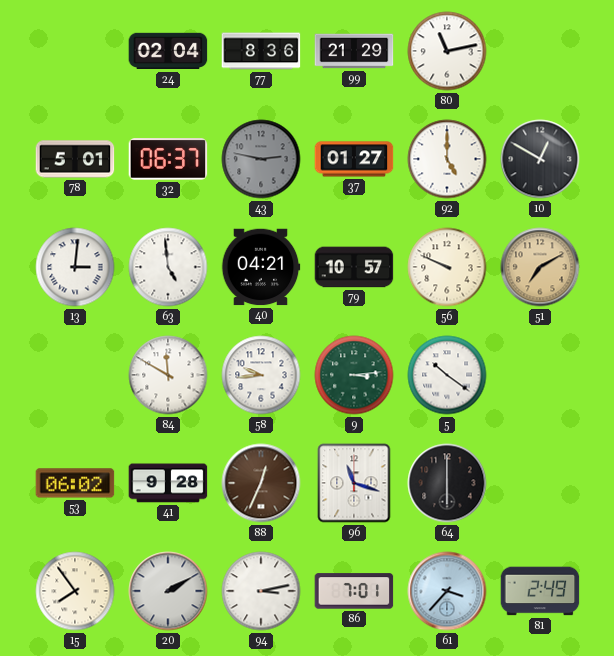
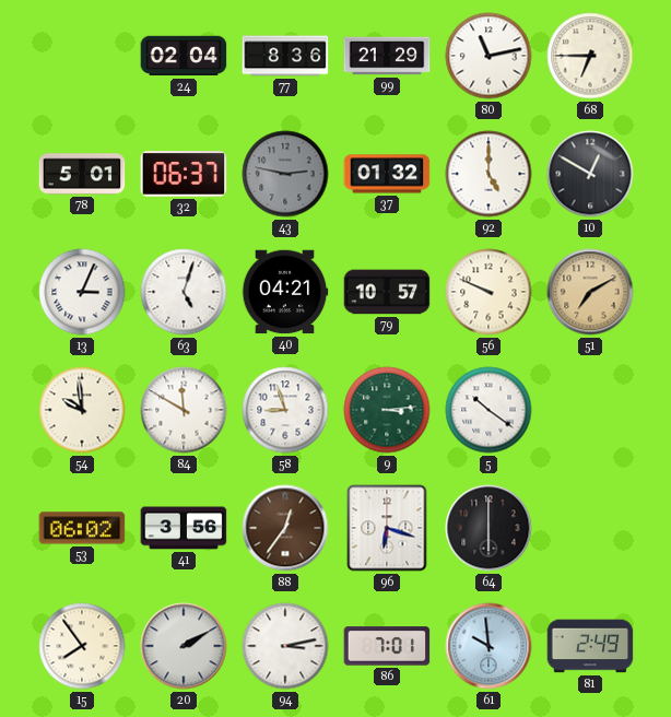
68: none -> 6:45 (590, 56)
37: 01:27 -> 01:32 (387, 174)
13: 3:01 -> 3:04 (82, 292)
63: 4:59 -> 5:03 (184, 292)
54: none -> 9:59 (82, 410)
58: 9:44 -> 8:57 (285, 410)
41: 9:28 -> 3:56 (184, 528)
88: 12:34 -> 12:36 (285, 528)
96: 11:18 -> 6:18 (387, 528)
61: 3:37 -> 9:59 (488, 646)
